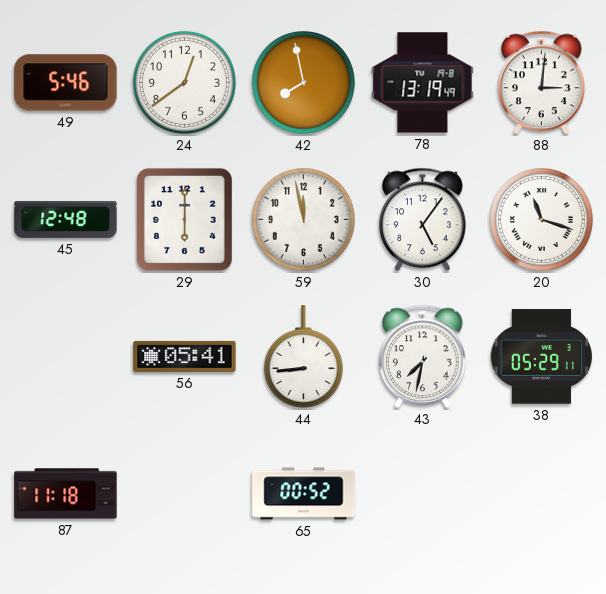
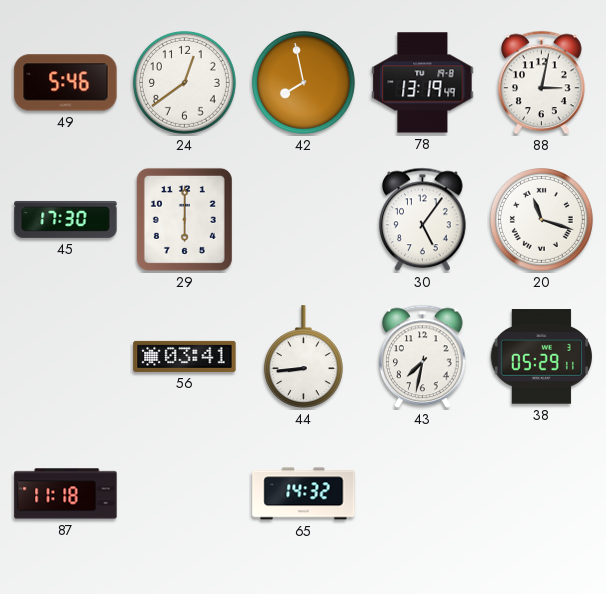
88: 3:01 -> 3:02 (542, 83)
45: 12:48 -> 17:30 (66, 219)
59: 11:58 -> none (303, 219)
56: 05:41 -> 03:41 (185, 356)
65: 00:52 -> 14:32 (304, 494)
